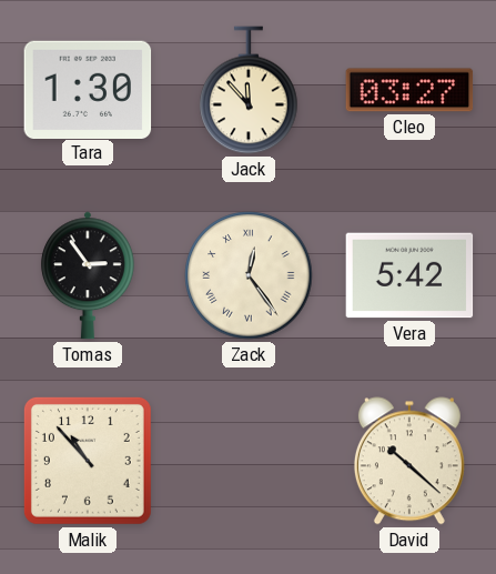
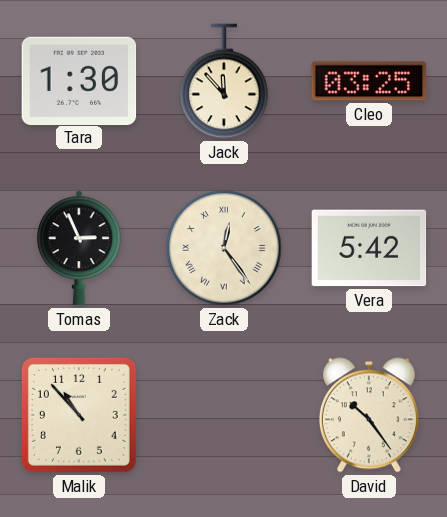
Cleo: 03:27 -> 03:25 (369, 81)
Tomas: 2:54 -> 2:56 (79, 248)
David: 10:22 -> 10:24 (369, 415)
